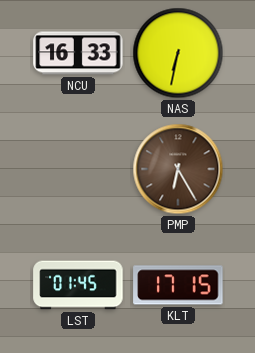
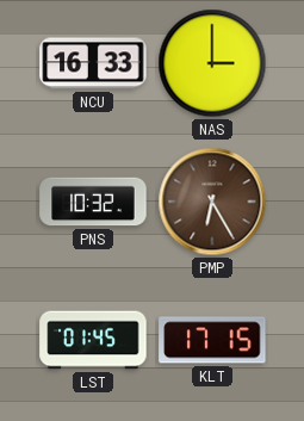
NAS: 6:32 -> 3:00 (212, 63)
PNS: none -> 10:32 (93, 202)
